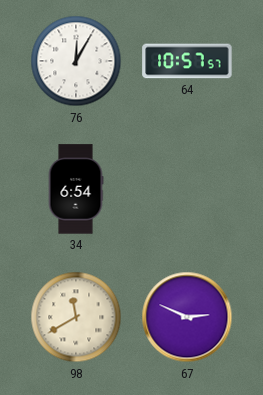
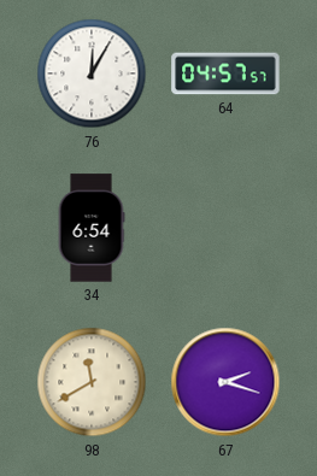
64: 10:57 -> 04:57 (225, 74)
67: 2:49 -> 2:18 (225, 382)
